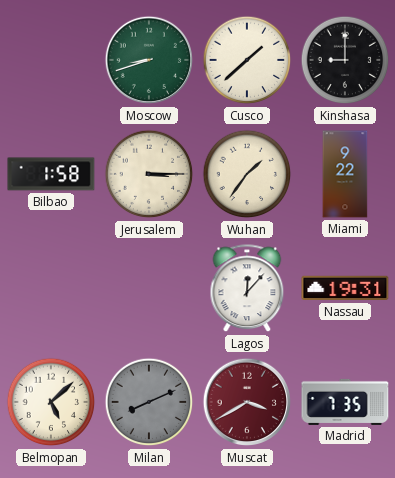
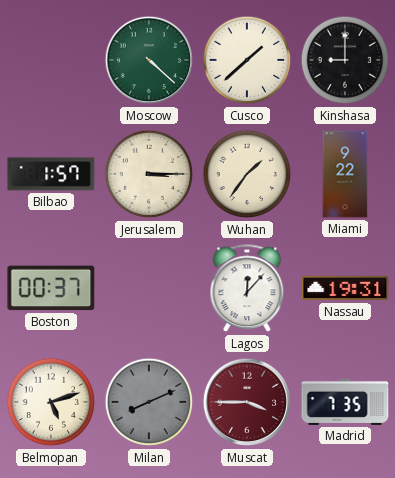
Moscow: 8:42 -> 4:22 (149, 60)
Bilbao: 1:58 -> 1:57 (51, 174)
Boston: none -> 00:37 (51, 288)
Belmopan: 5:08 -> 5:12 (51, 402)
Muscat: 3:40 -> 3:45 (247, 402)
